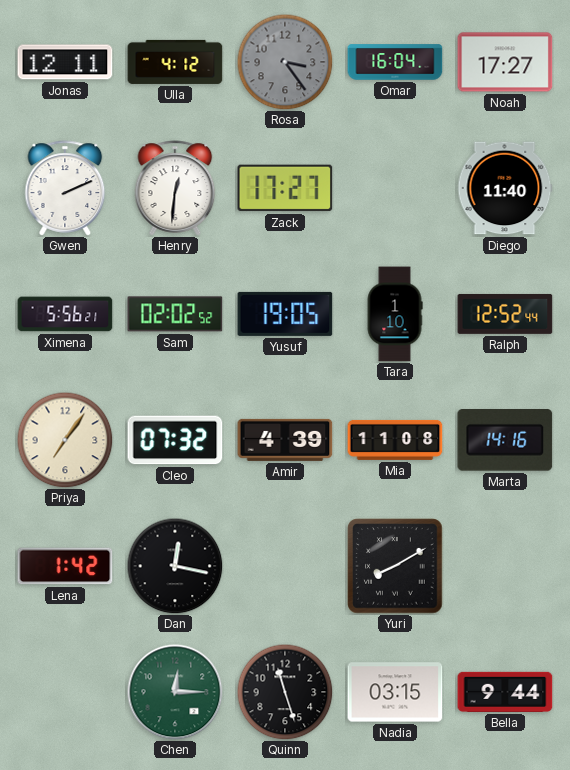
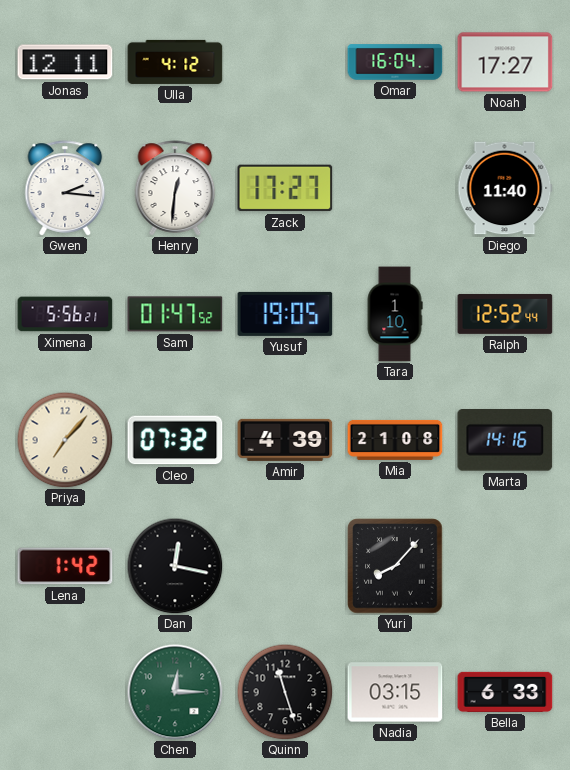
Rosa: 3:24 -> none (285, 62)
Gwen: 2:11 -> 2:16 (65, 188)
Sam: 02:02 -> 01:47 (175, 314)
Priya: 7:06 -> 7:07 (65, 440)
Mia: 11:08 -> 21:08 (395, 440)
Yuri: 8:10 -> 8:07 (395, 566)
Bella: 9:44 -> 6:33 (505, 692)
